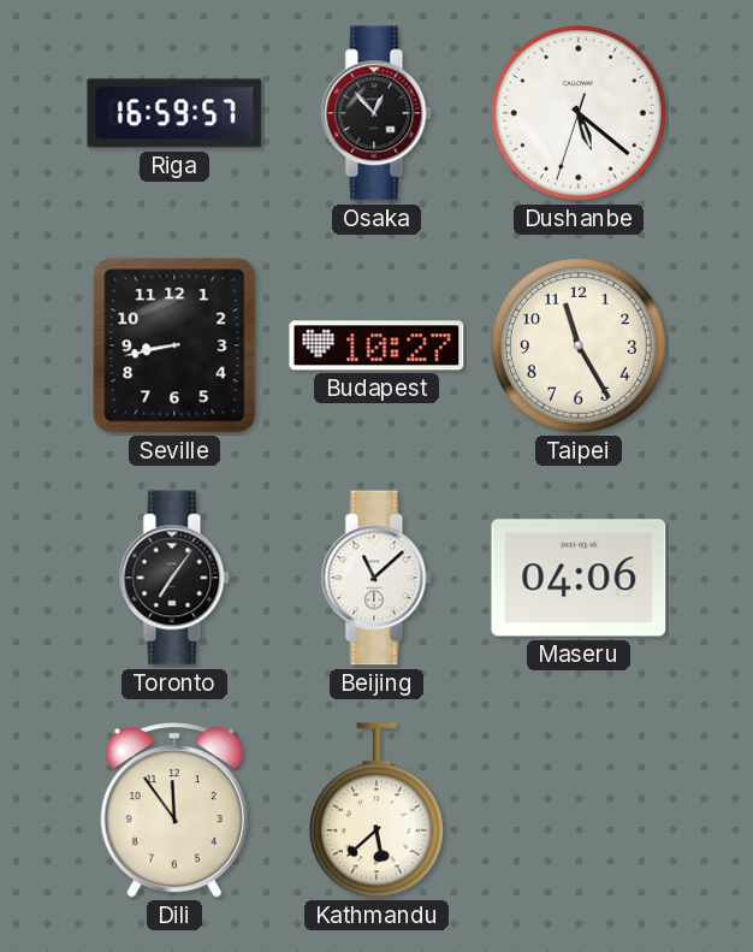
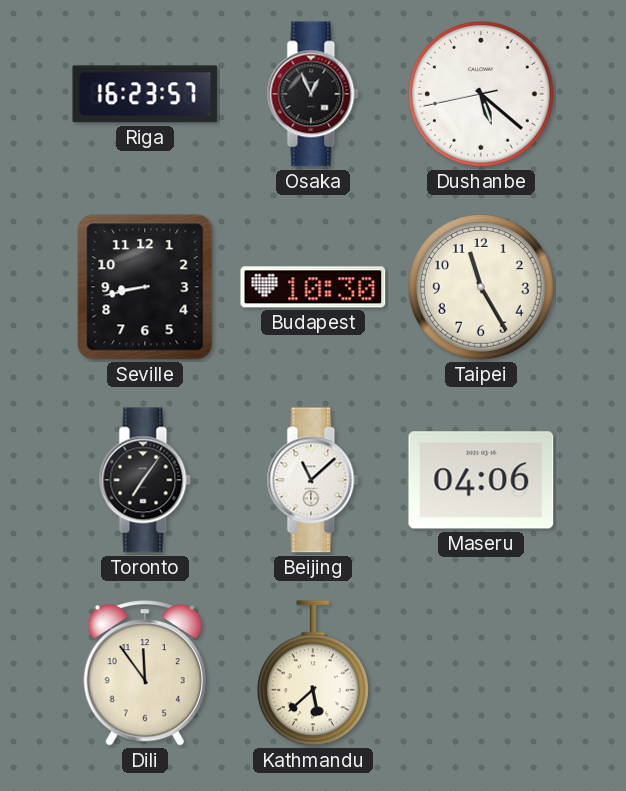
Riga: 16:59 -> 16:23 (145, 94)
Osaka: 12:53 -> 12:56 (313, 94)
Dushanbe: 5:21:33 -> 5:21:43 (481, 94)
Budapest: 10:27 -> 10:30 (313, 287)
